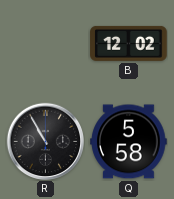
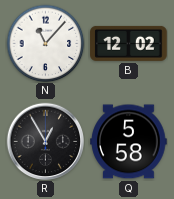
N: none -> 11:07 (45, 43)
R: 10:55 -> 12:55 (45, 141)
